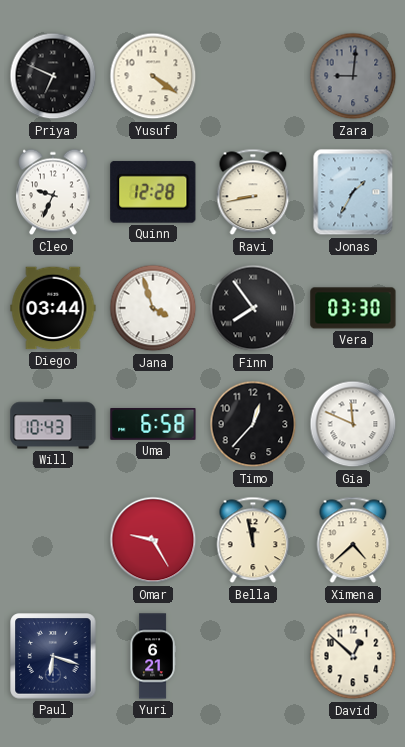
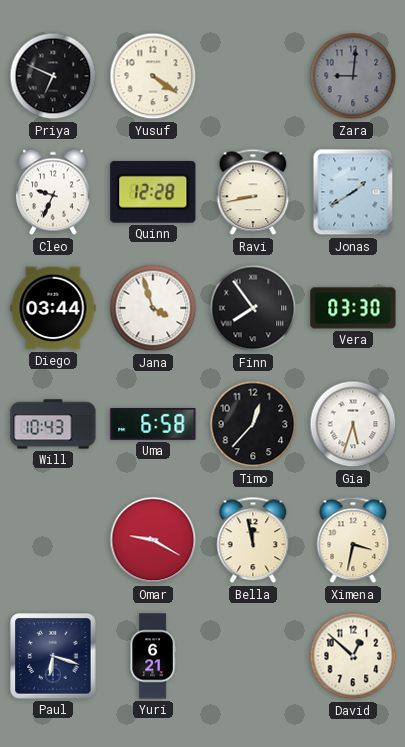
Jonas: 1:35 -> 1:40 (353, 192)
Gia: 11:49 -> 5:33 (353, 424)
Omar: 9:25 -> 9:20 (153, 540)
Ximena: 4:38 -> 3:32 (353, 540)
